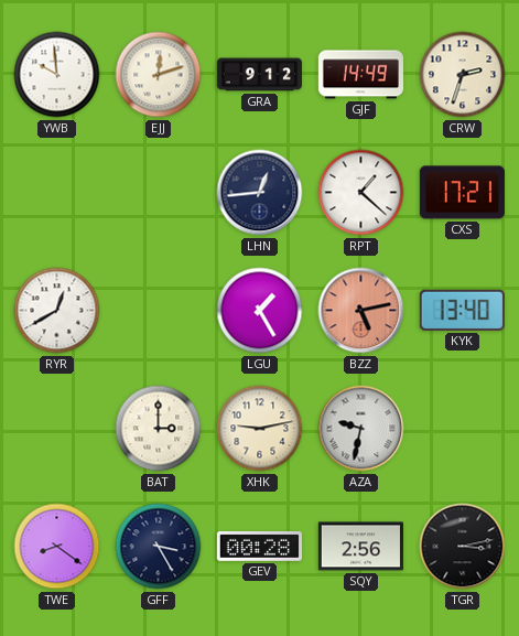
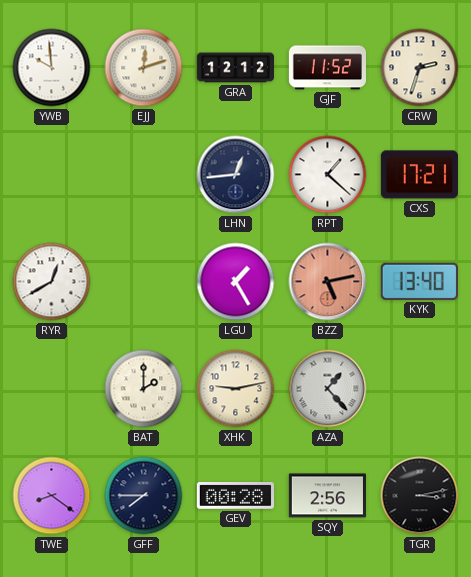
GRA: 9:12 -> 12:12 (235, 68)
GJF: 14:49 -> 11:52 (327, 68)
BAT: 3:00 -> 2:00 (144, 389)
AZA: 9:32 -> 1:23 (328, 389)
GFF: 3:25 -> 7:45 (144, 496)
